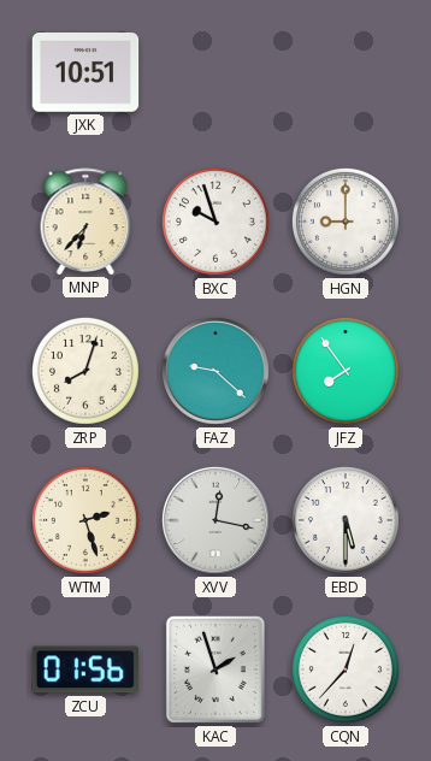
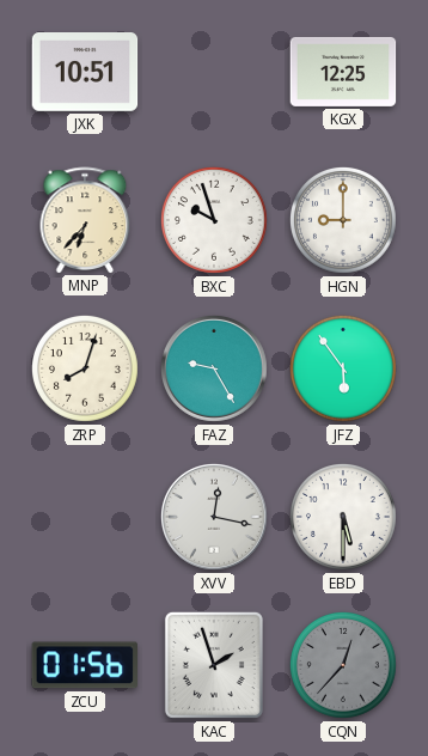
KGX: none -> 12:25 (343, 72)
FAZ: 9:22 -> 9:25 (214, 368)
JFZ: 7:54 -> 5:54 (343, 368)
WTM: 2:27 -> none (85, 520)
CQN dial: white -> grey (343, 665)
